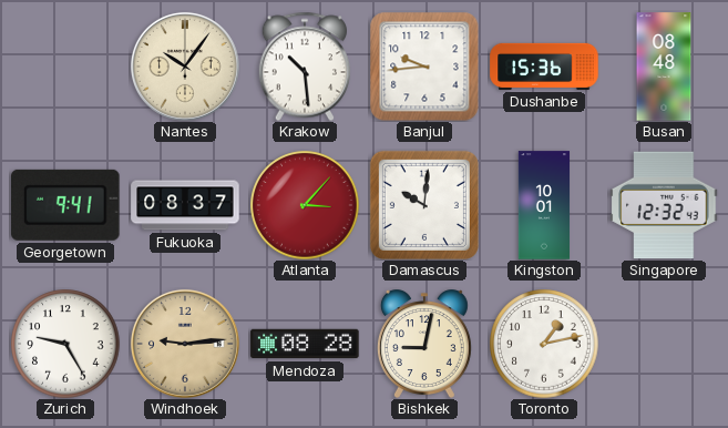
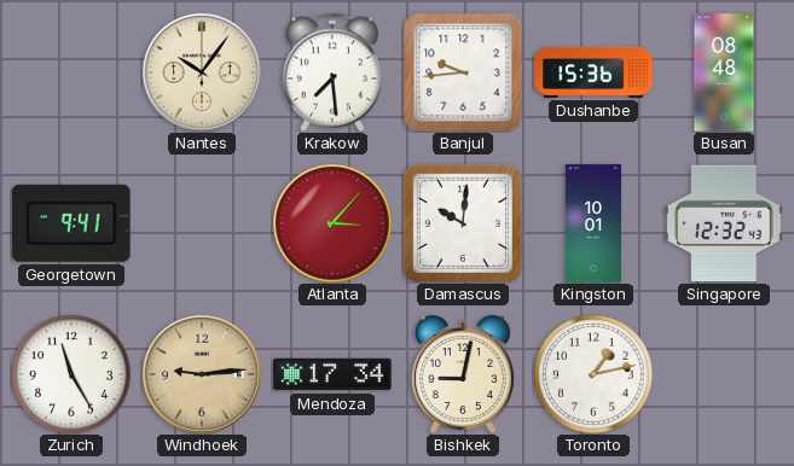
Krakow: 10:29 -> 7:29 (332, 72)
Fukuoka: 08:37 -> none (185, 205)
Zurich: 9:25 -> 11:25 (71, 374)
Mendoza: 08:28 -> 17:34 (332, 374)
